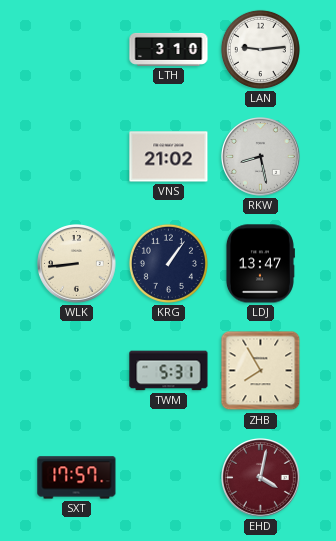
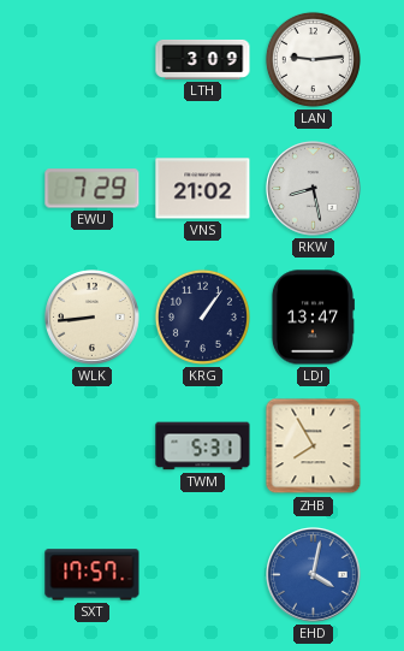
LTH: 3:10 -> 3:09 (203, 59)
EWU: none -> 7:29 (93, 189)
EHD dial: burgundy -> blue (314, 575)
